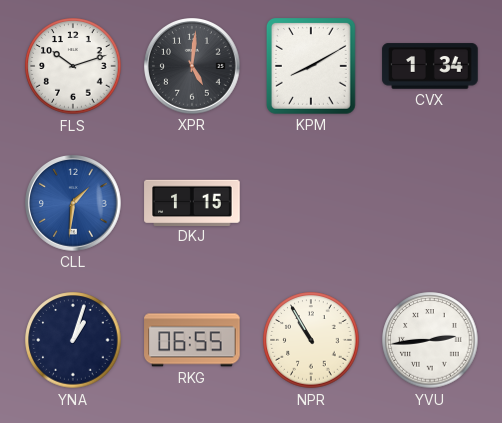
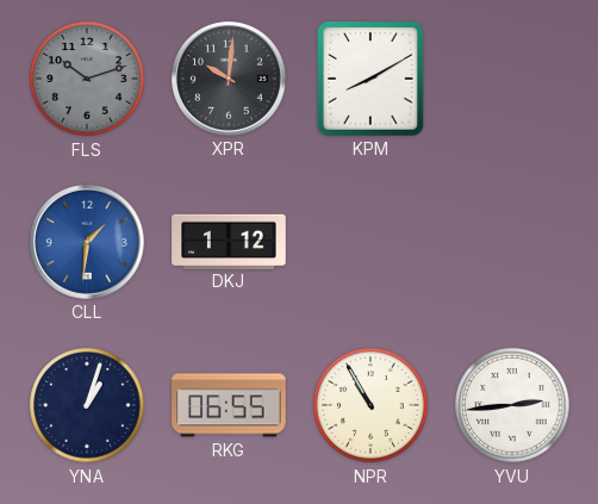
FLS dial: white -> grey (87, 79)
XPR: 5:01 -> 10:01 (230, 80)
CVX: 1:34 -> none (430, 66)
DKJ: 1:15 -> 1:12 (229, 241)
